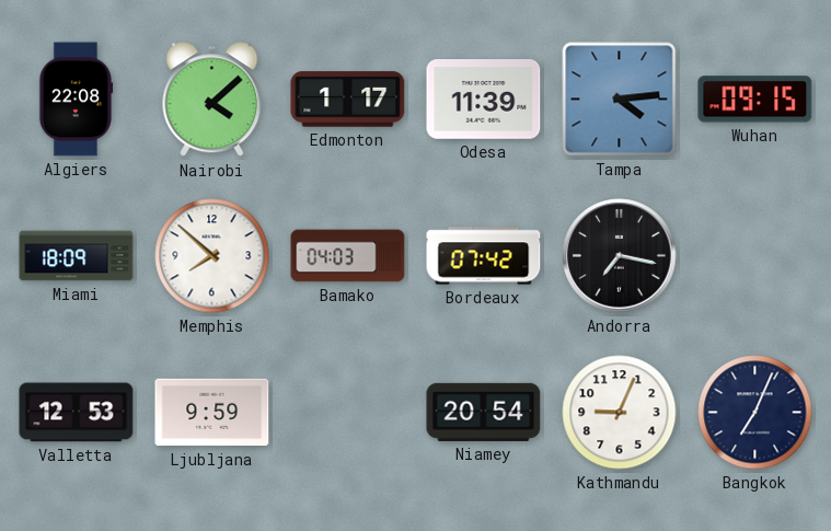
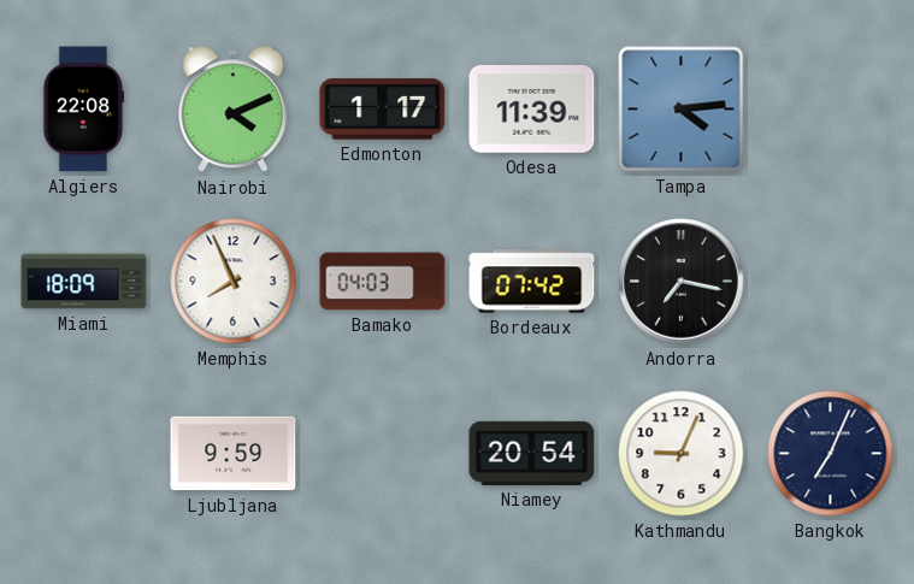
Nairobi: 4:08 -> 4:11 (234, 110)
Wuhan: 09:15 -> none (755, 100)
Memphis: 7:52 -> 7:56 (234, 282)
Valletta: 12:53 -> none (77, 413)
